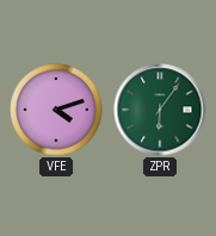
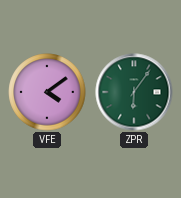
VFE: 4:12 -> 4:09 (47, 92)
